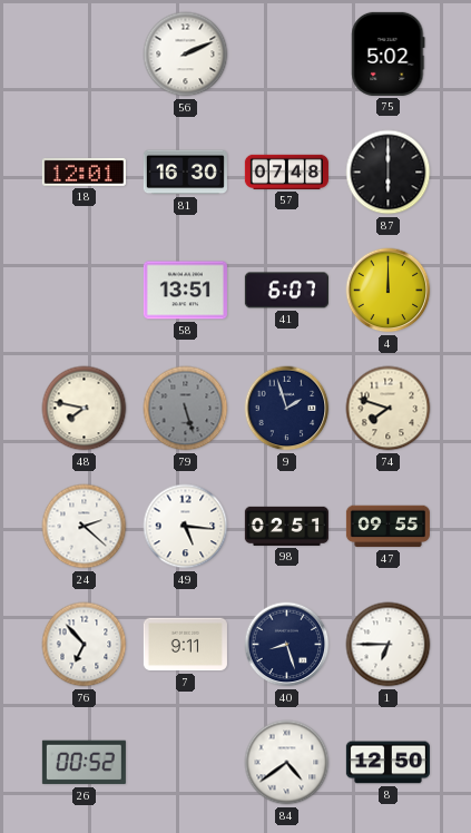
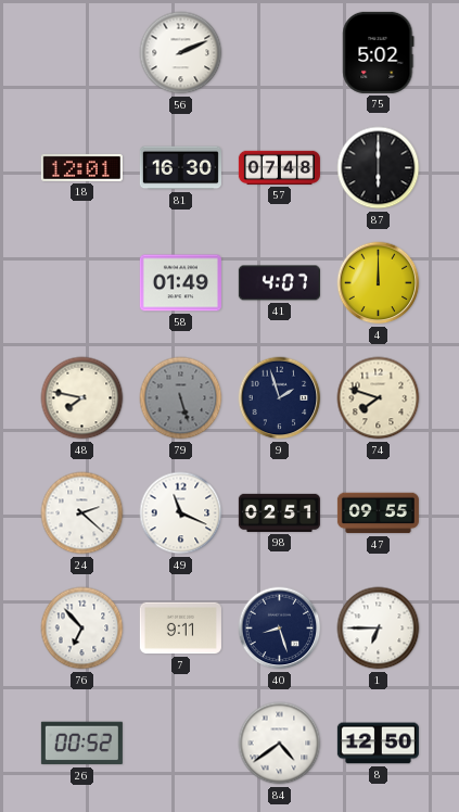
58: 13:51 -> 01:49 (180, 283)
41: 6:07 -> 4:07 (279, 283)
49: 5:16 -> 11:19 (181, 513)
